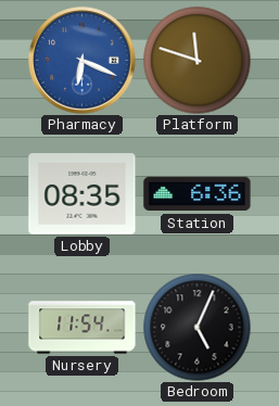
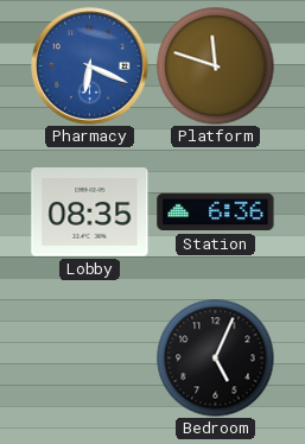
Nursery: 11:54 -> none (83, 328)
